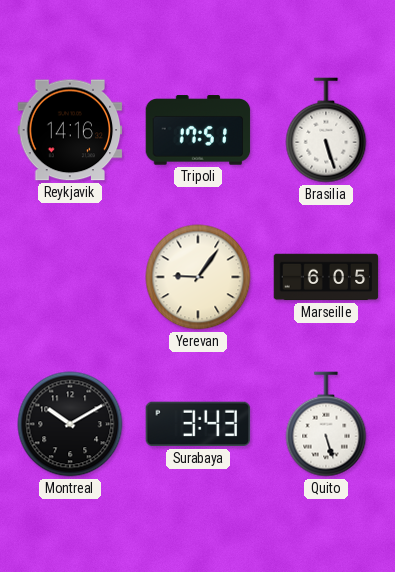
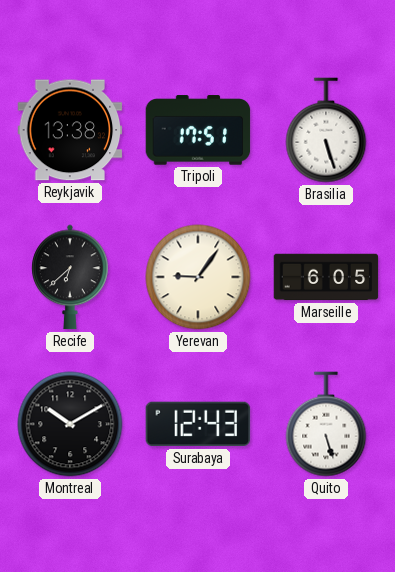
Reykjavik: 14:16 -> 13:38 (70, 130)
Recife: none -> 6:38 (70, 277)
Surabaya: 3:43 -> 12:43 (198, 424)
